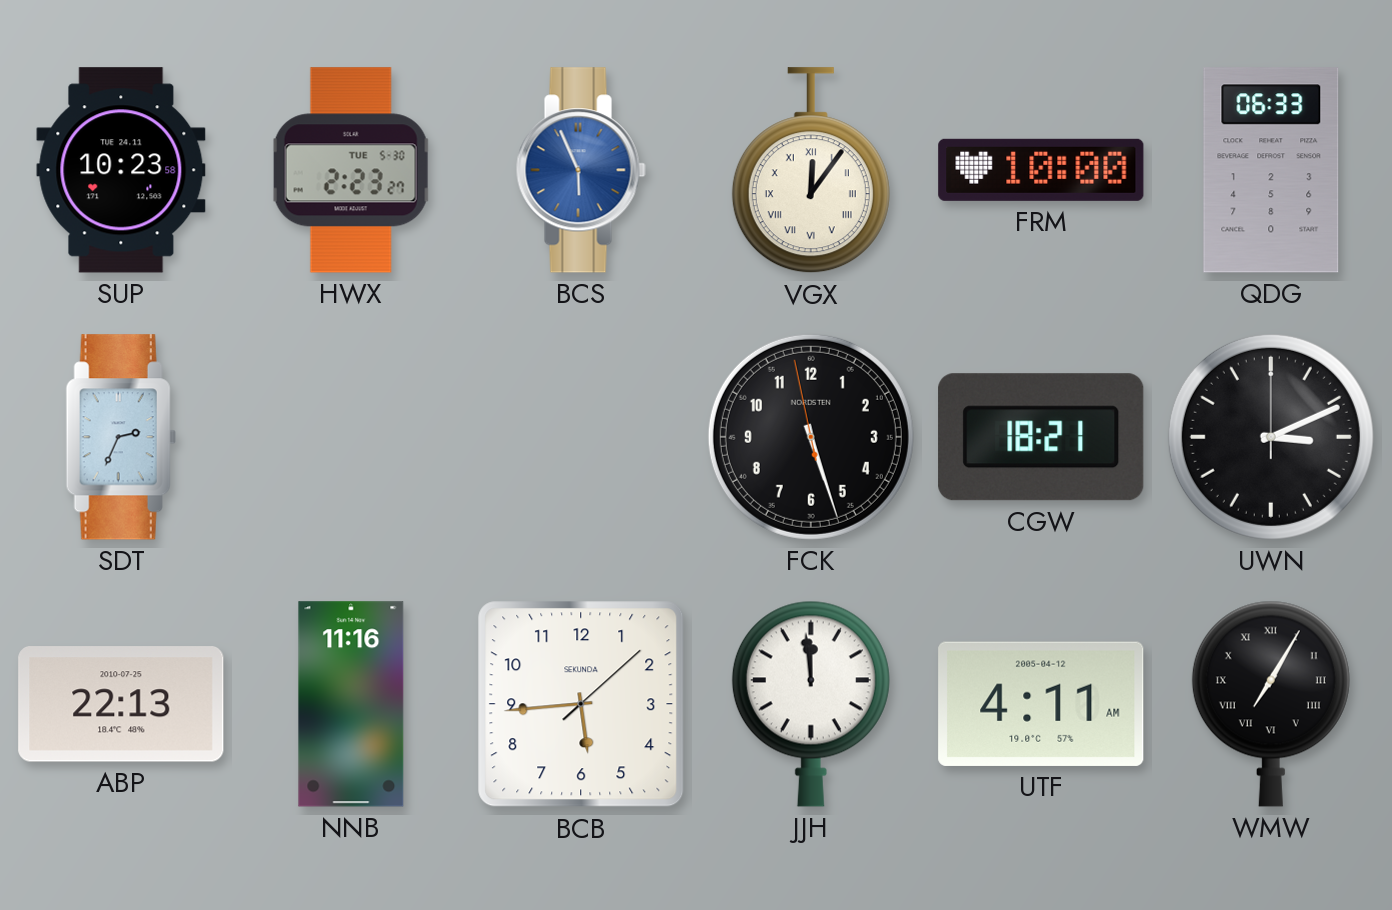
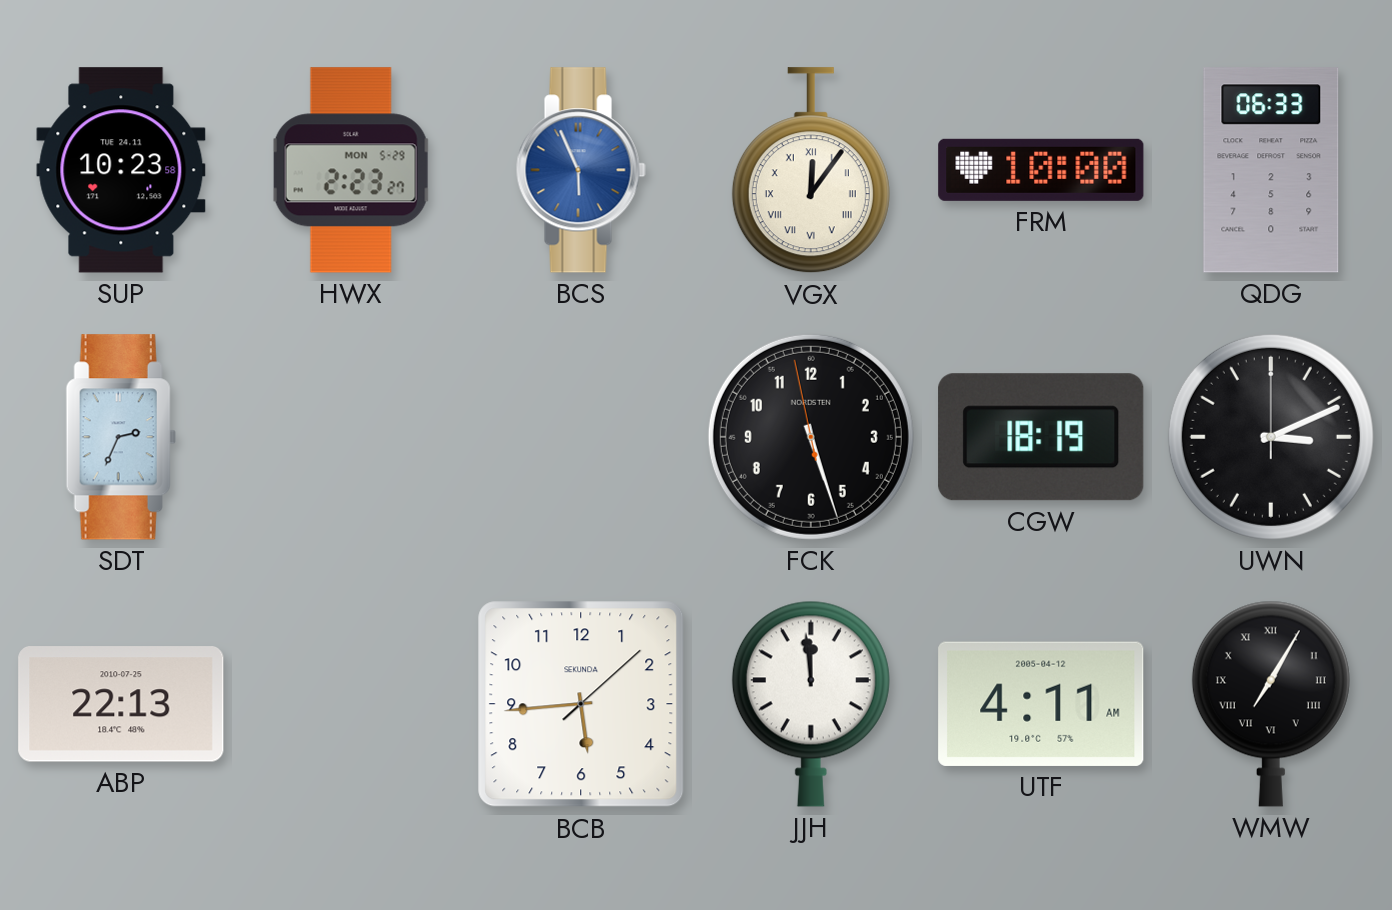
HWX date: TUE 5-30 -> MON 5-29 (351, 170)
CGW: 18:21 -> 18:19 (1041, 437)
NNB: 11:16 -> none (351, 704)
